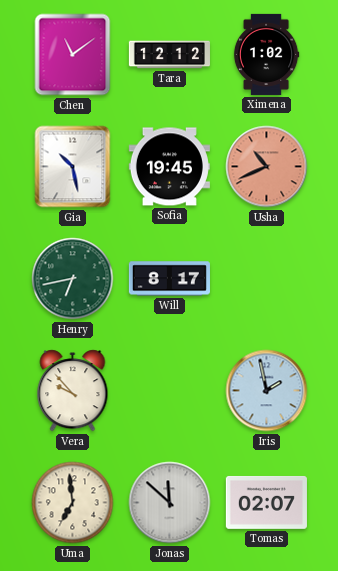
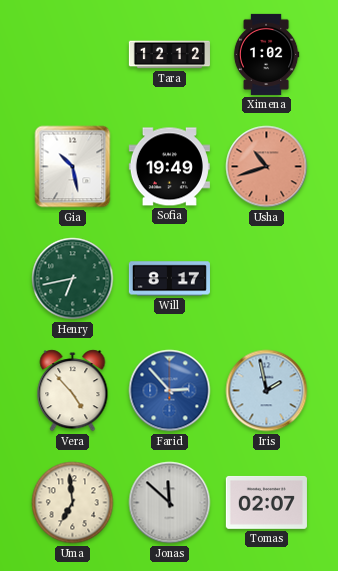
Chen: 11:09 -> none (73, 55)
Sofia: 19:45 -> 19:49 (169, 167)
Usha: 10:41 -> 10:42 (267, 167)
Vera: 9:53 -> 4:53 (73, 391)
Farid: none -> 2:53 (170, 391)
